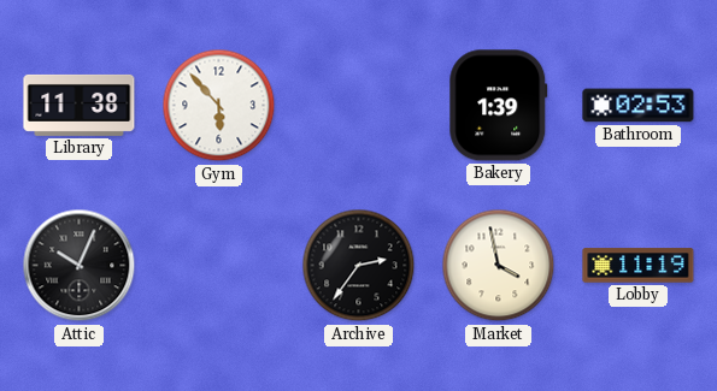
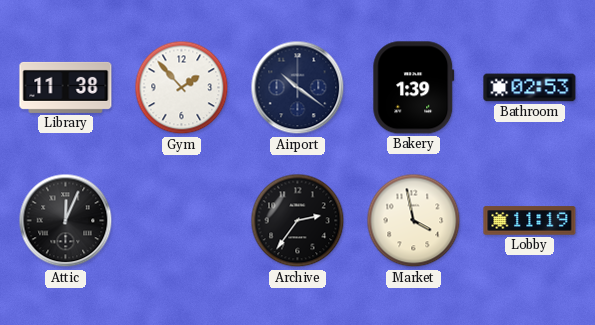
Gym: 5:53 -> 1:53 (182, 88)
Airport: none -> 10:21 (298, 88)
Attic: 10:04 -> 12:04 (66, 221)
